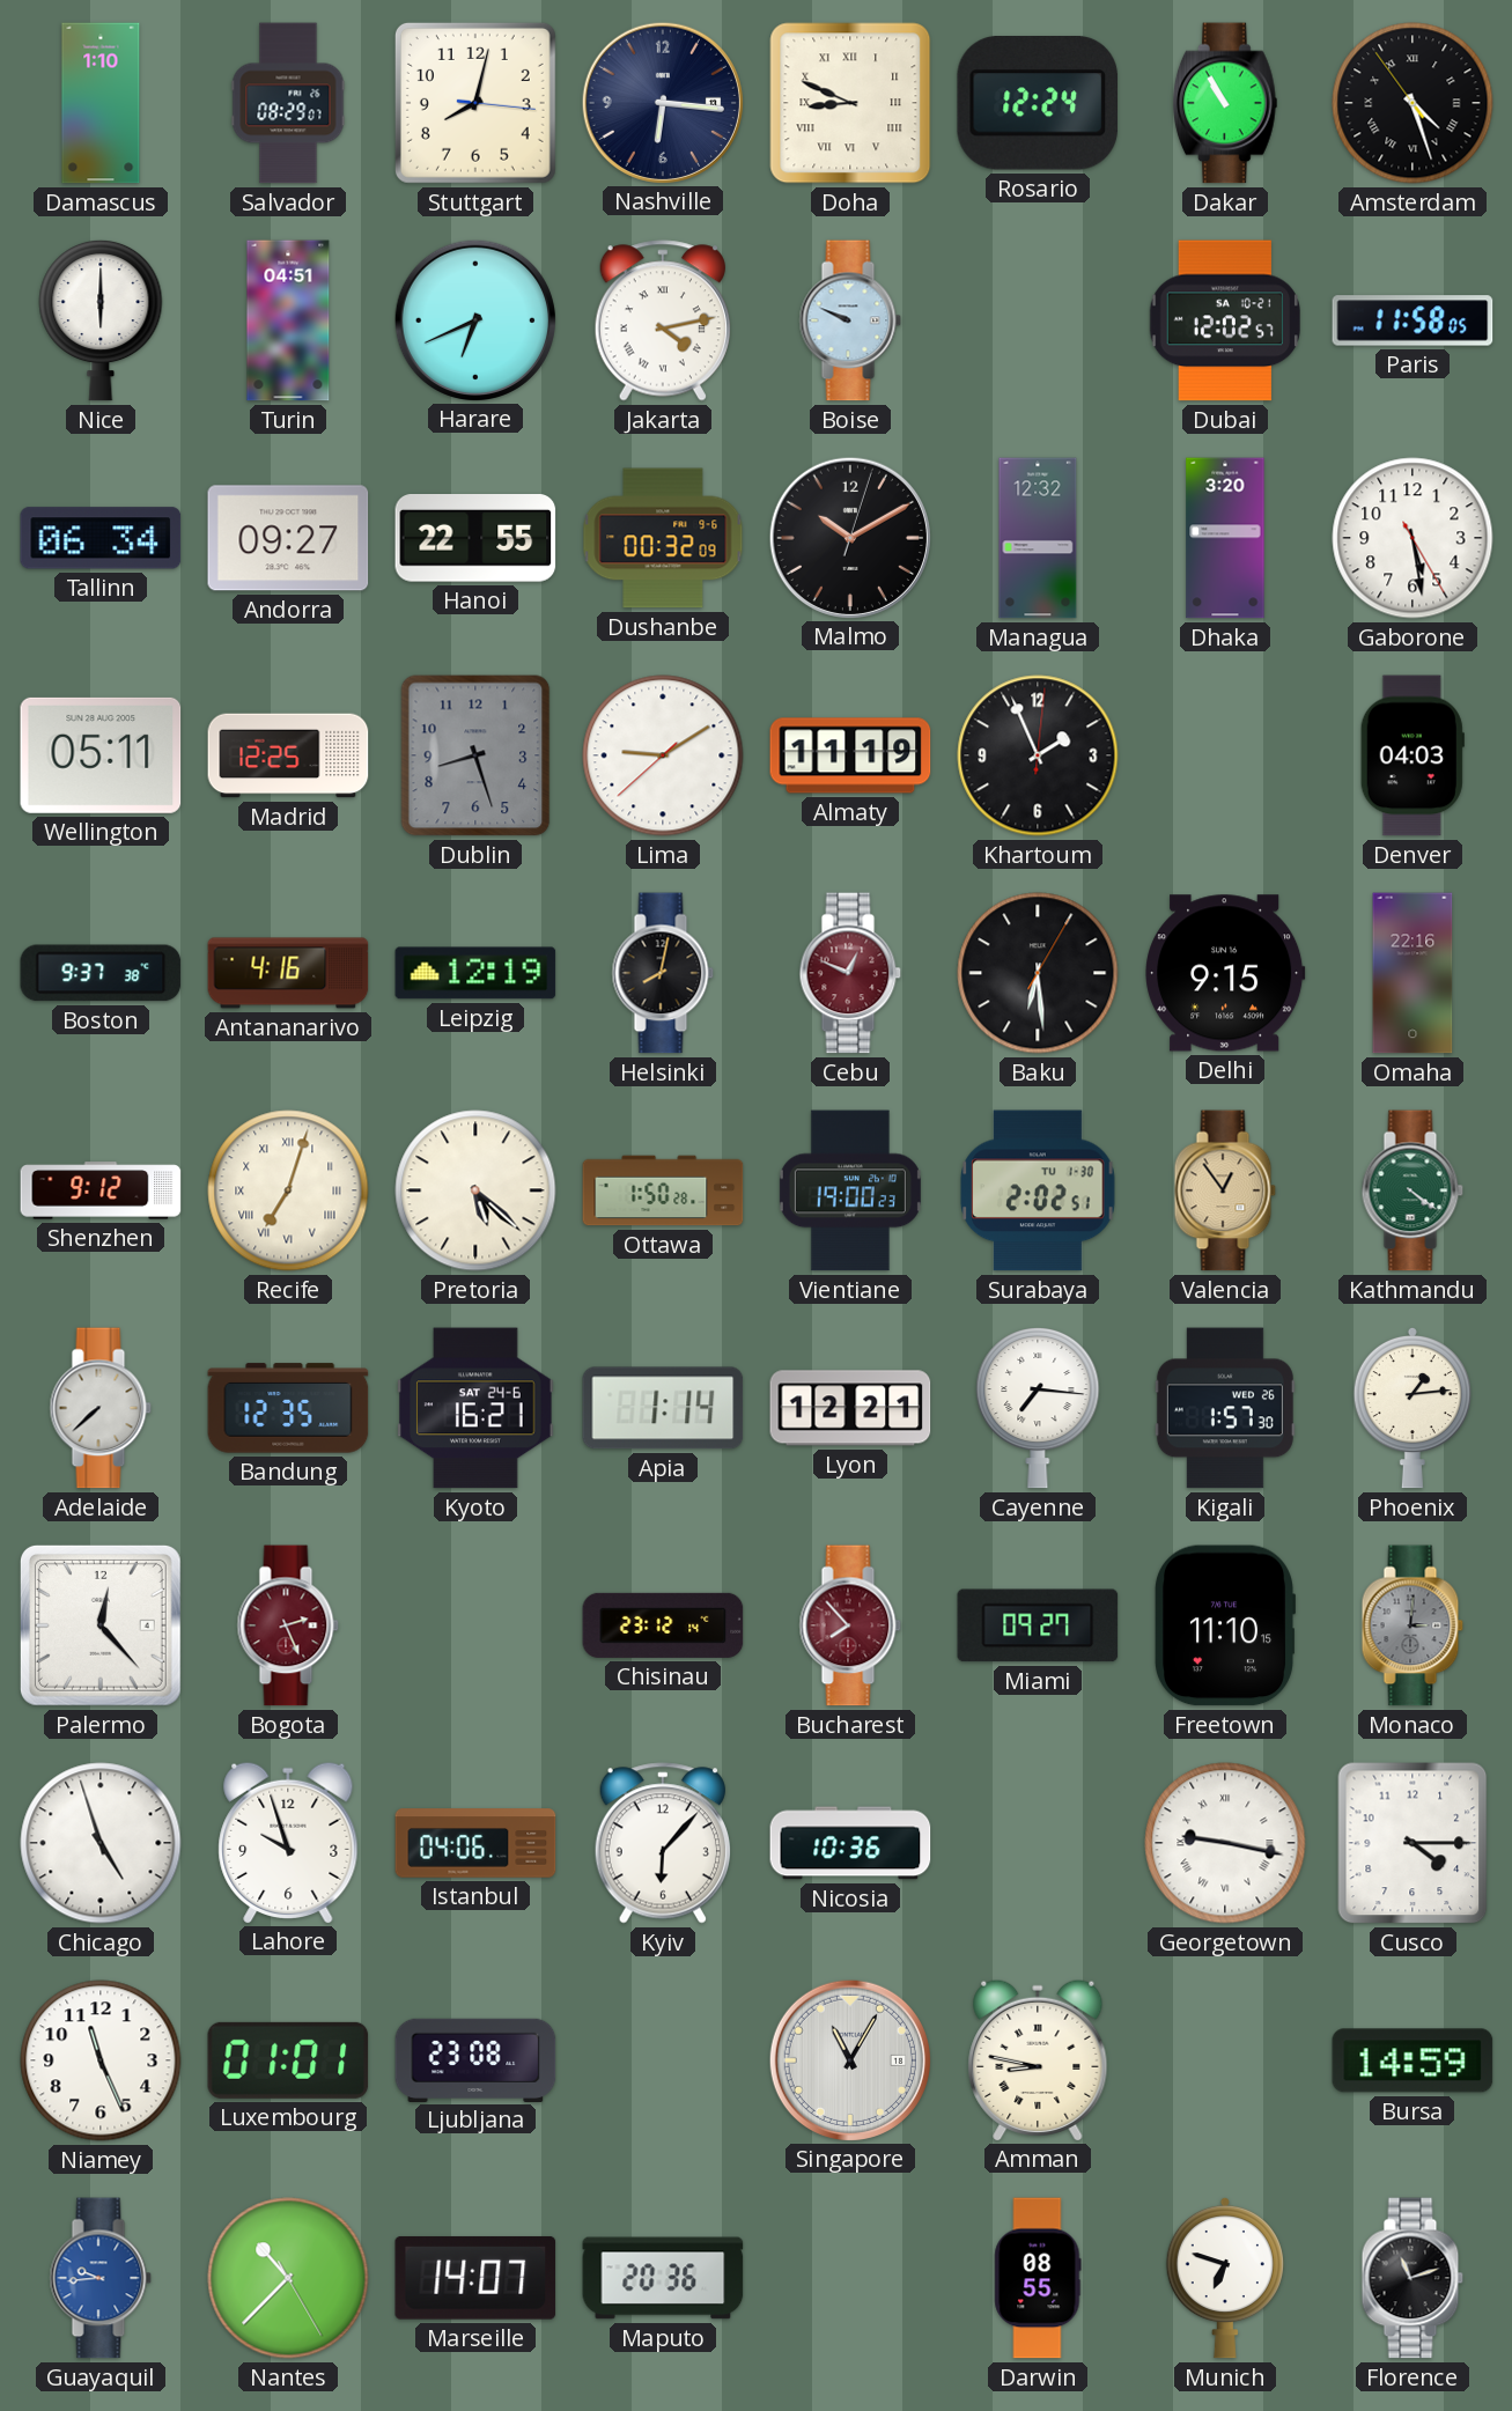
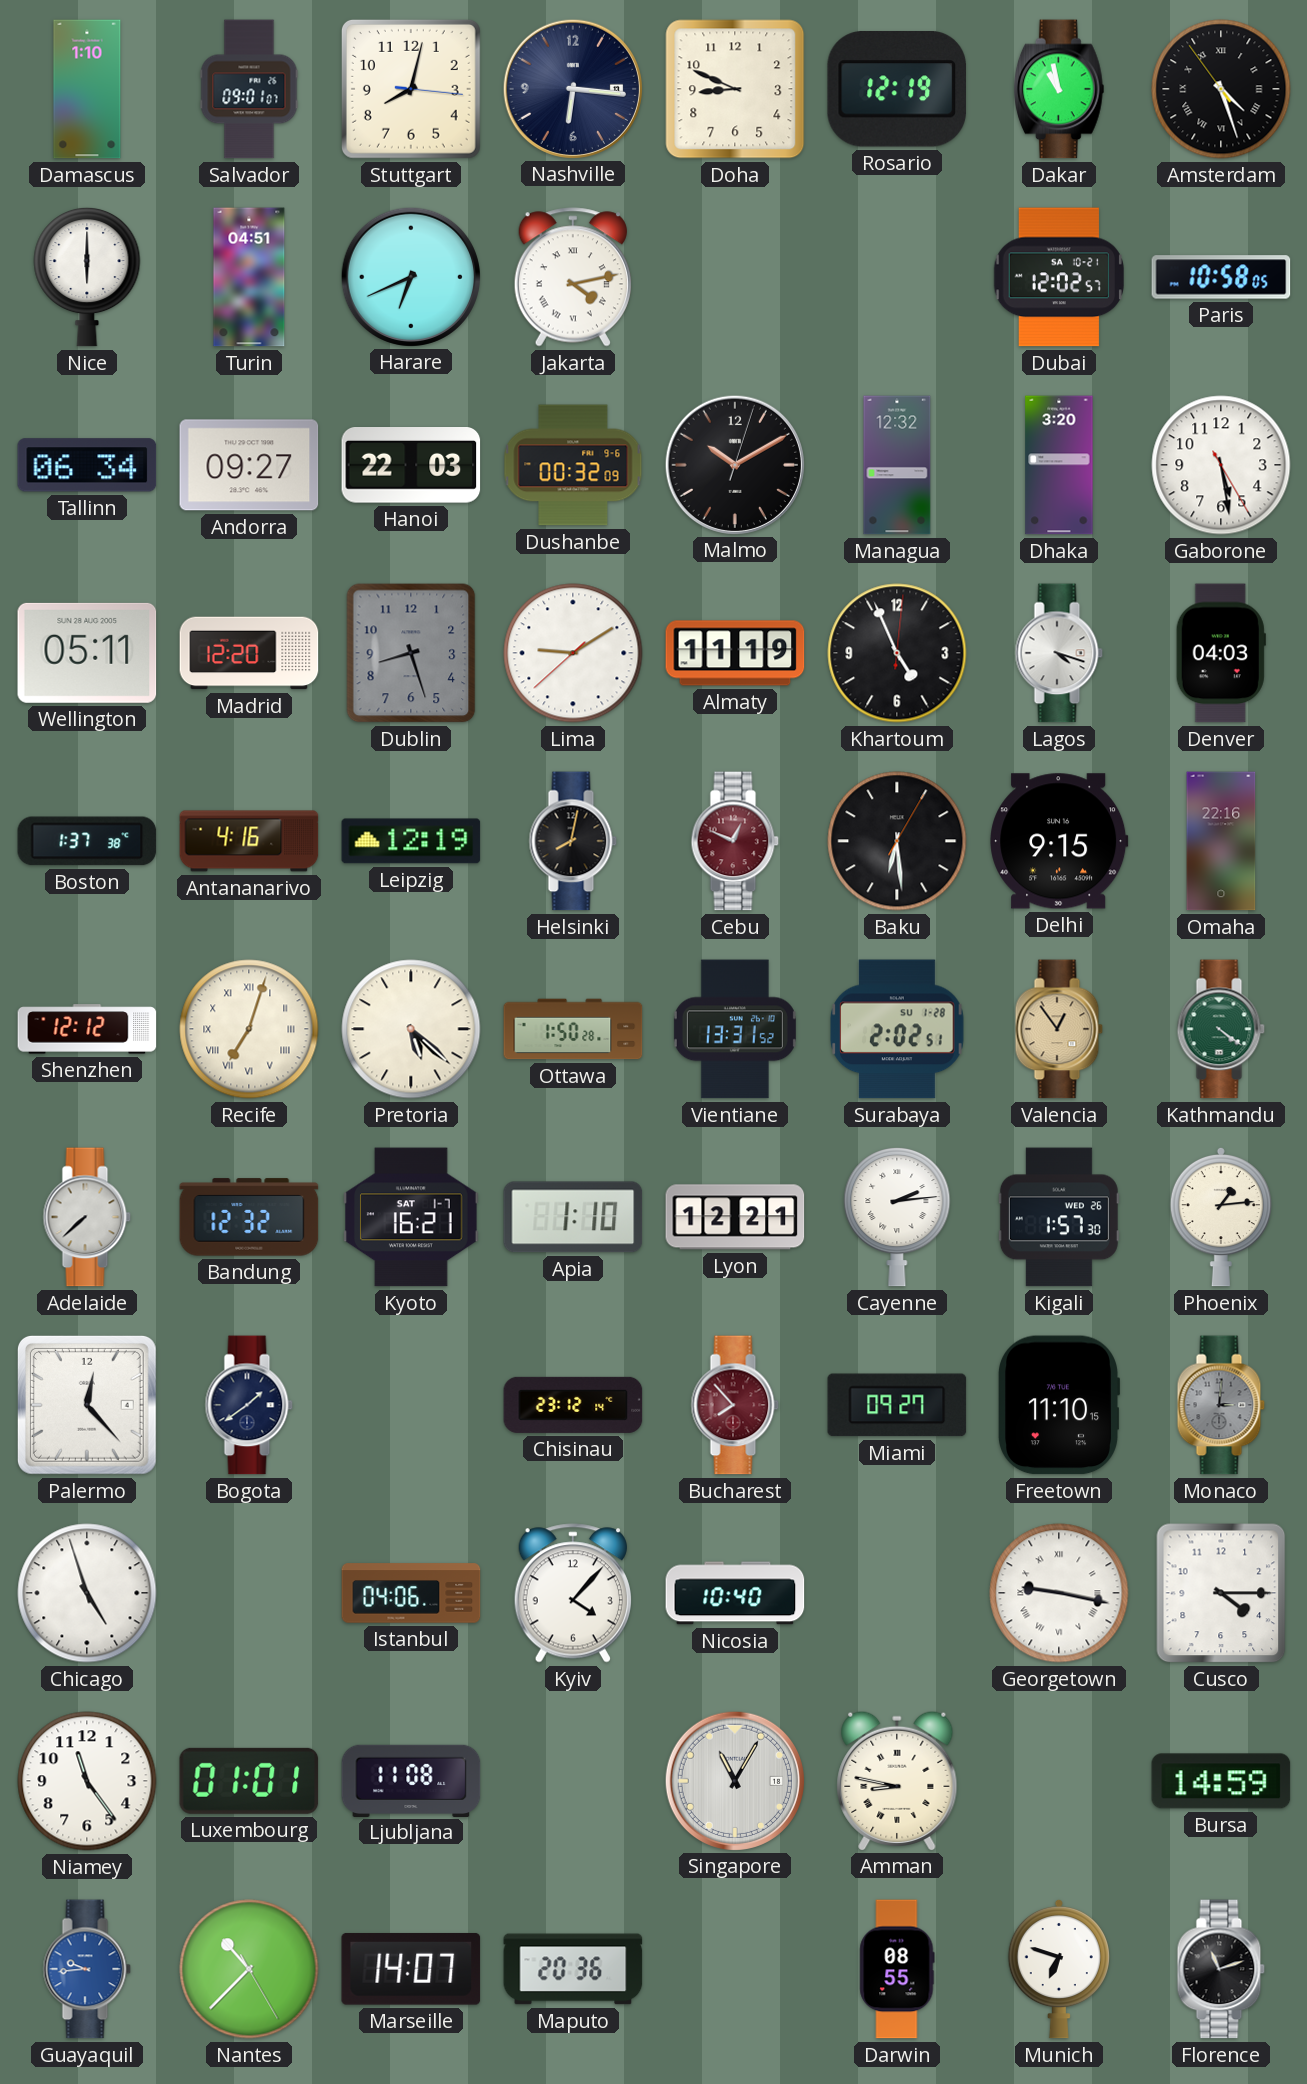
Salvador: 08:29 -> 09:01 (249, 89)
Doha numerals: Roman -> Arabic (735, 89)
Rosario: 12:24 -> 12:19 (896, 90)
Dakar: 10:55 -> 10:58 (1059, 89)
Boise: 9:49 -> none (850, 320)
Paris: 11:58 -> 10:58 (1221, 277)
Hanoi: 22:55 -> 22:03 (411, 465)
Madrid: 12:25 -> 12:20 (249, 653)
Khartoum: 1:56 -> 4:56 (897, 653)
Lagos: none -> 4:18 (1059, 653)
Boston: 9:37 -> 1:37 (87, 841)
Shenzhen: 9:12 -> 12:12 (87, 1029)
Vientiane: 19:00 -> 13:31 (735, 1029)
Surabaya date: TU 1-30 -> SU 1-28 (897, 1029)
Bandung: 12:35 -> 12:32 (249, 1217)
Kyoto date: SAT 24-6 -> SAT 1-7 (411, 1217)
Apia: 1:14 -> 1:10 (573, 1217)
Cayenne: 7:16 -> 2:14 (897, 1217)
Bogota: 2:26 -> 1:39 (249, 1405)
Bogota dial: burgundy -> navy (249, 1405)
Lahore: 9:57 -> none (288, 1842)
Kyiv: 6:07 -> 4:07 (573, 1593)
Nicosia: 10:36 -> 10:40 (735, 1593)
Niamey: 11:26 -> 11:24 (87, 1781)
Ljubljana: 23:08 -> 11:08 (411, 1780)
